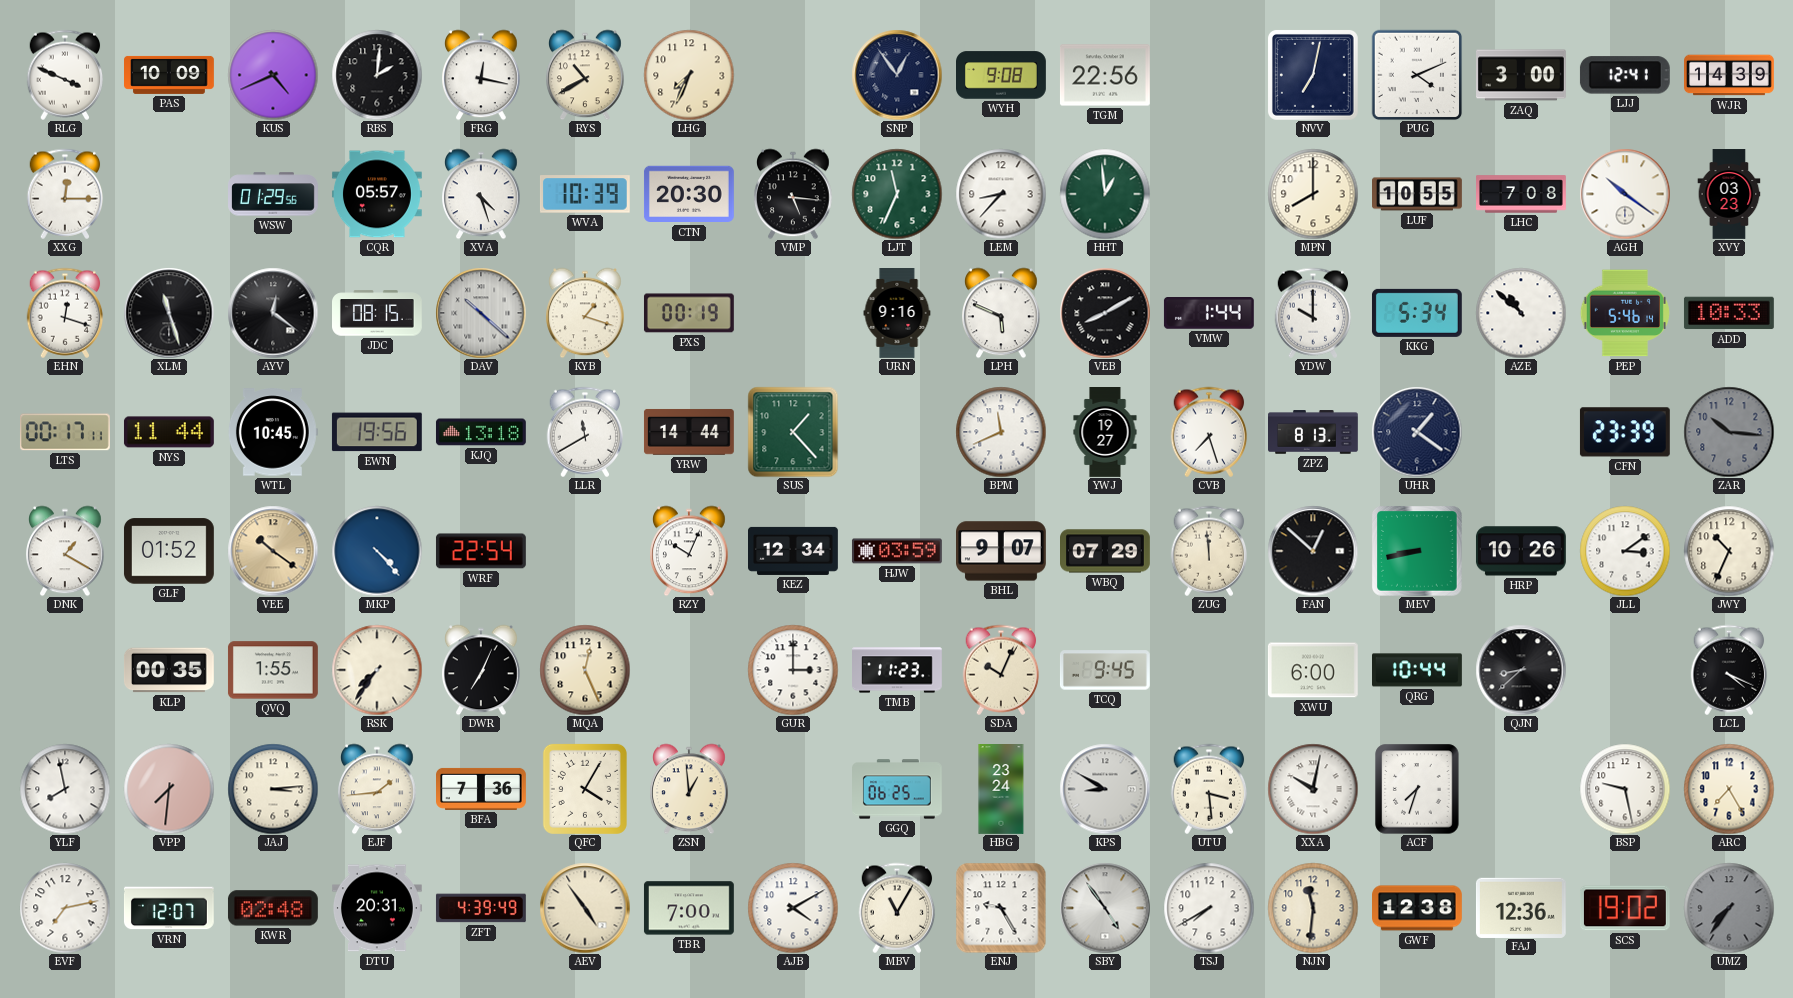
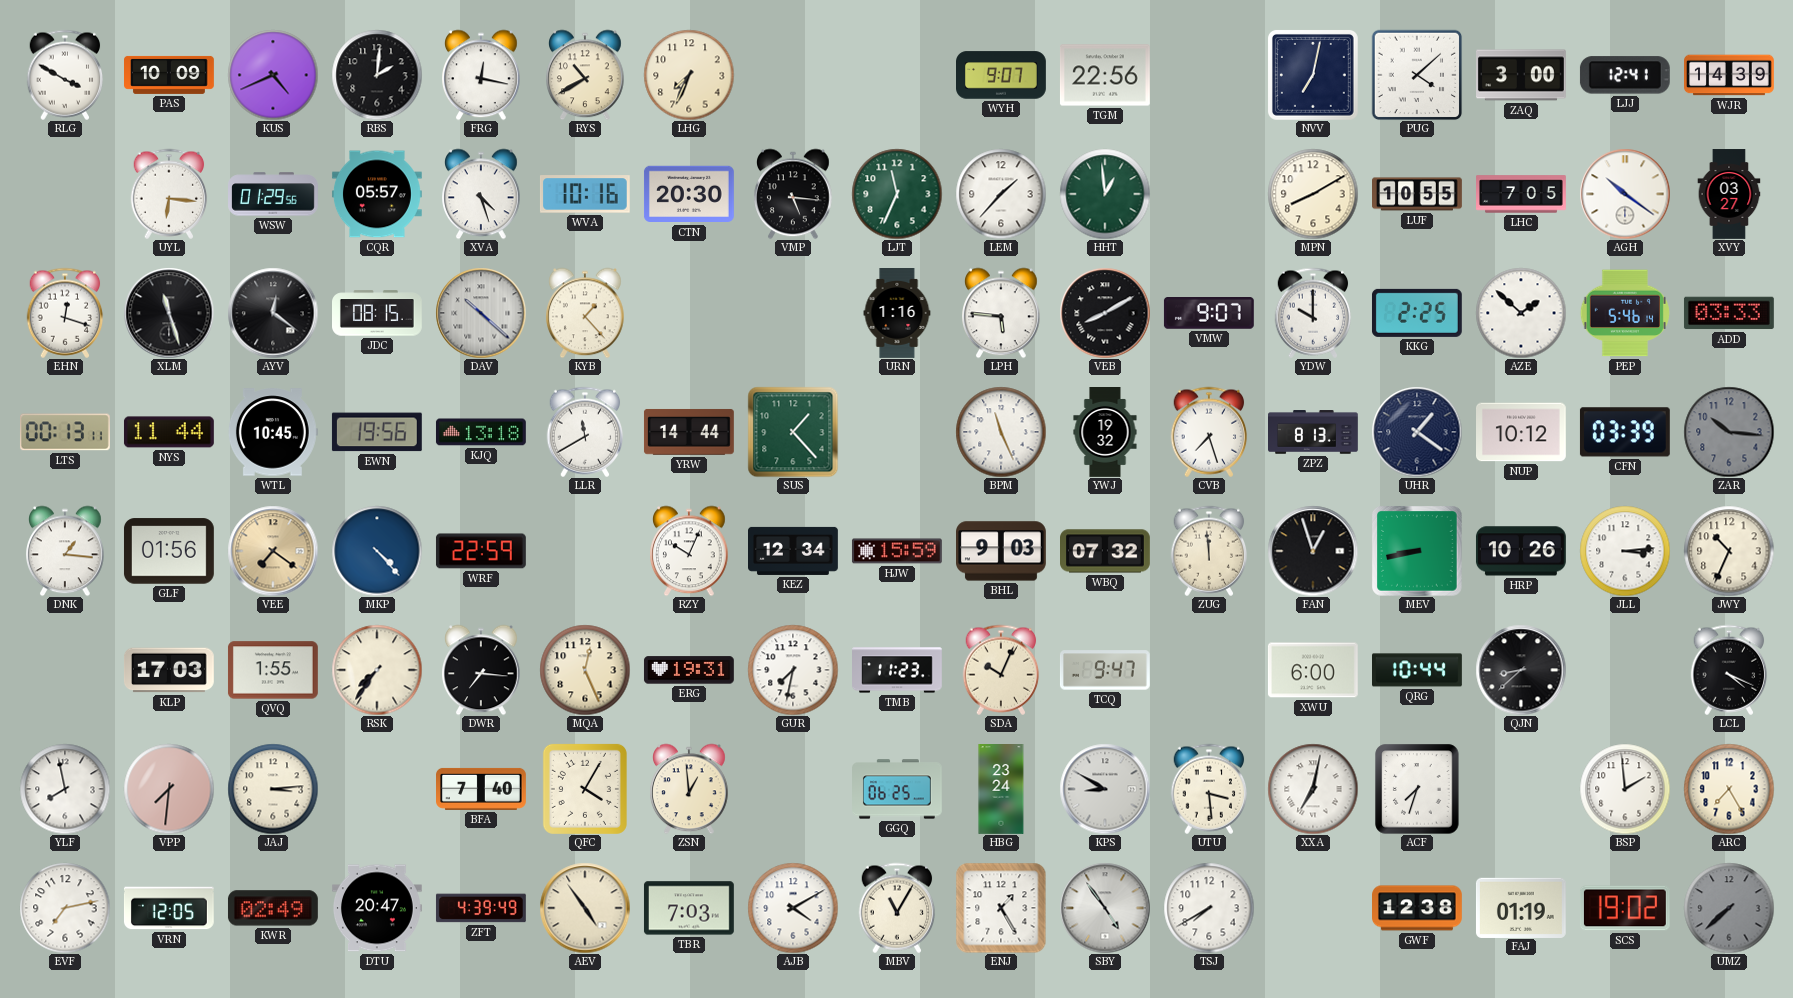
RLG: 3:49 -> 3:50 (65, 75)
SNP: 12:54 -> none (897, 75)
WYH: 9:08 -> 9:07 (1002, 75)
PUG: 4:11 -> 4:08 (1417, 75)
XXG: 12:15 -> none (65, 194)
UYL: none -> 6:16 (169, 194)
WVA: 10:39 -> 10:16 (585, 194)
LEM: 8:37 -> 1:37 (1001, 194)
MPN: 8:00 -> 8:10 (1313, 194)
LHC: 7:08 -> 7:05 (1522, 194)
XVY: 03:23 -> 03:27 (1729, 194)
KYB: 1:18 -> 1:23 (586, 313)
PXS: 00:19 -> none (689, 313)
URN: 9:16 -> 1:16 (897, 314)
LPH: 5:49 -> 5:46 (1002, 313)
VMW: 1:44 -> 9:07 (1209, 314)
KKG: 5:34 -> 2:25 (1417, 313)
AZE: 10:52 -> 1:52 (1521, 313)
ADD: 10:33 -> 03:33 (1729, 313)
LTS: 00:17 -> 00:13 (65, 432)
BPM: 11:41 -> 11:26 (1001, 432)
YWJ: 19:27 -> 19:32 (1105, 433)
NUP: none -> 10:12 (1522, 432)
CFN: 23:39 -> 03:39 (1625, 432)
DNK: 1:20 -> 1:16 (66, 551)
GLF: 01:52 -> 01:56 (169, 551)
VEE: 10:21 -> 7:21 (273, 551)
WRF: 22:54 -> 22:59 (481, 551)
HJW: 03:59 -> 15:59 (897, 551)
BHL: 9:07 -> 9:03 (1002, 551)
WBQ: 07:29 -> 07:32 (1106, 551)
FAN: 12:52 -> 12:57 (1313, 551)
JLL: 3:09 -> 3:14 (1625, 551)
KLP: 00:35 -> 17:03 (169, 670)
DWR: 7:04 -> 7:16 (482, 670)
ERG: none -> 19:31 (689, 670)
GUR: 3:00 -> 7:32 (793, 670)
TCQ: 9:45 -> 9:47 (1105, 670)
EJF: 1:44 -> none (378, 789)
BFA: 7:36 -> 7:40 (482, 789)
XXA: 10:02 -> 7:02 (1313, 789)
BSP: 9:28 -> 1:59 (1625, 789)
VRN: 12:07 -> 12:05 (169, 908)
KWR: 02:48 -> 02:49 (273, 908)
DTU: 20:31 -> 20:47 (378, 908)
TBR: 7:00 -> 7:03 (689, 908)
ENJ: 9:25 -> 1:25 (1001, 908)
NJN: 11:31 -> none (1313, 908)
FAJ: 12:36 -> 01:19 (1521, 907)
UMZ: 7:36 -> 7:38 (1729, 908)
